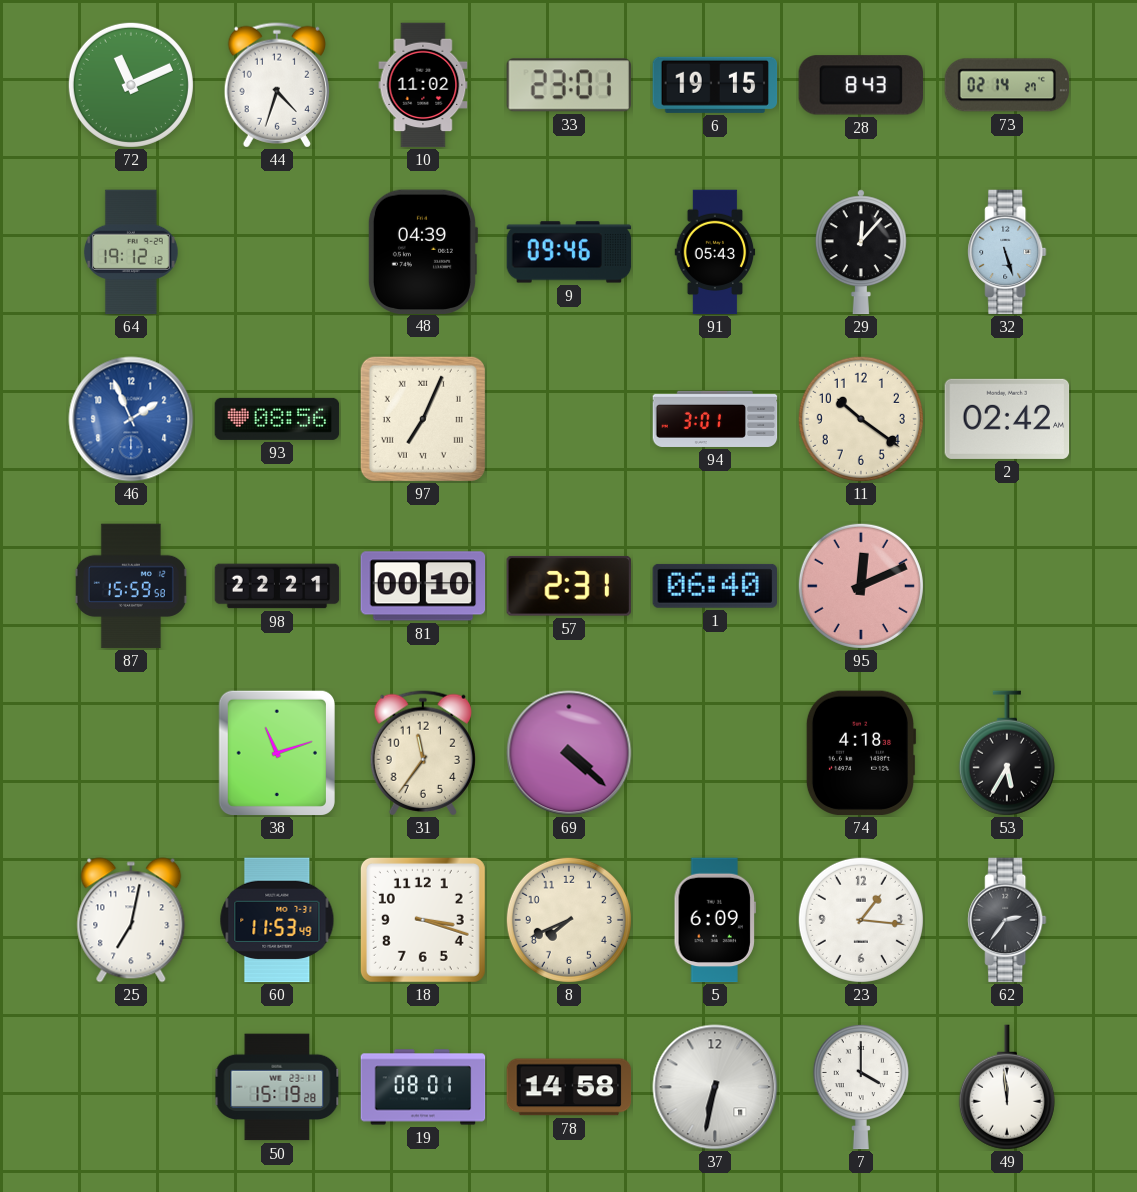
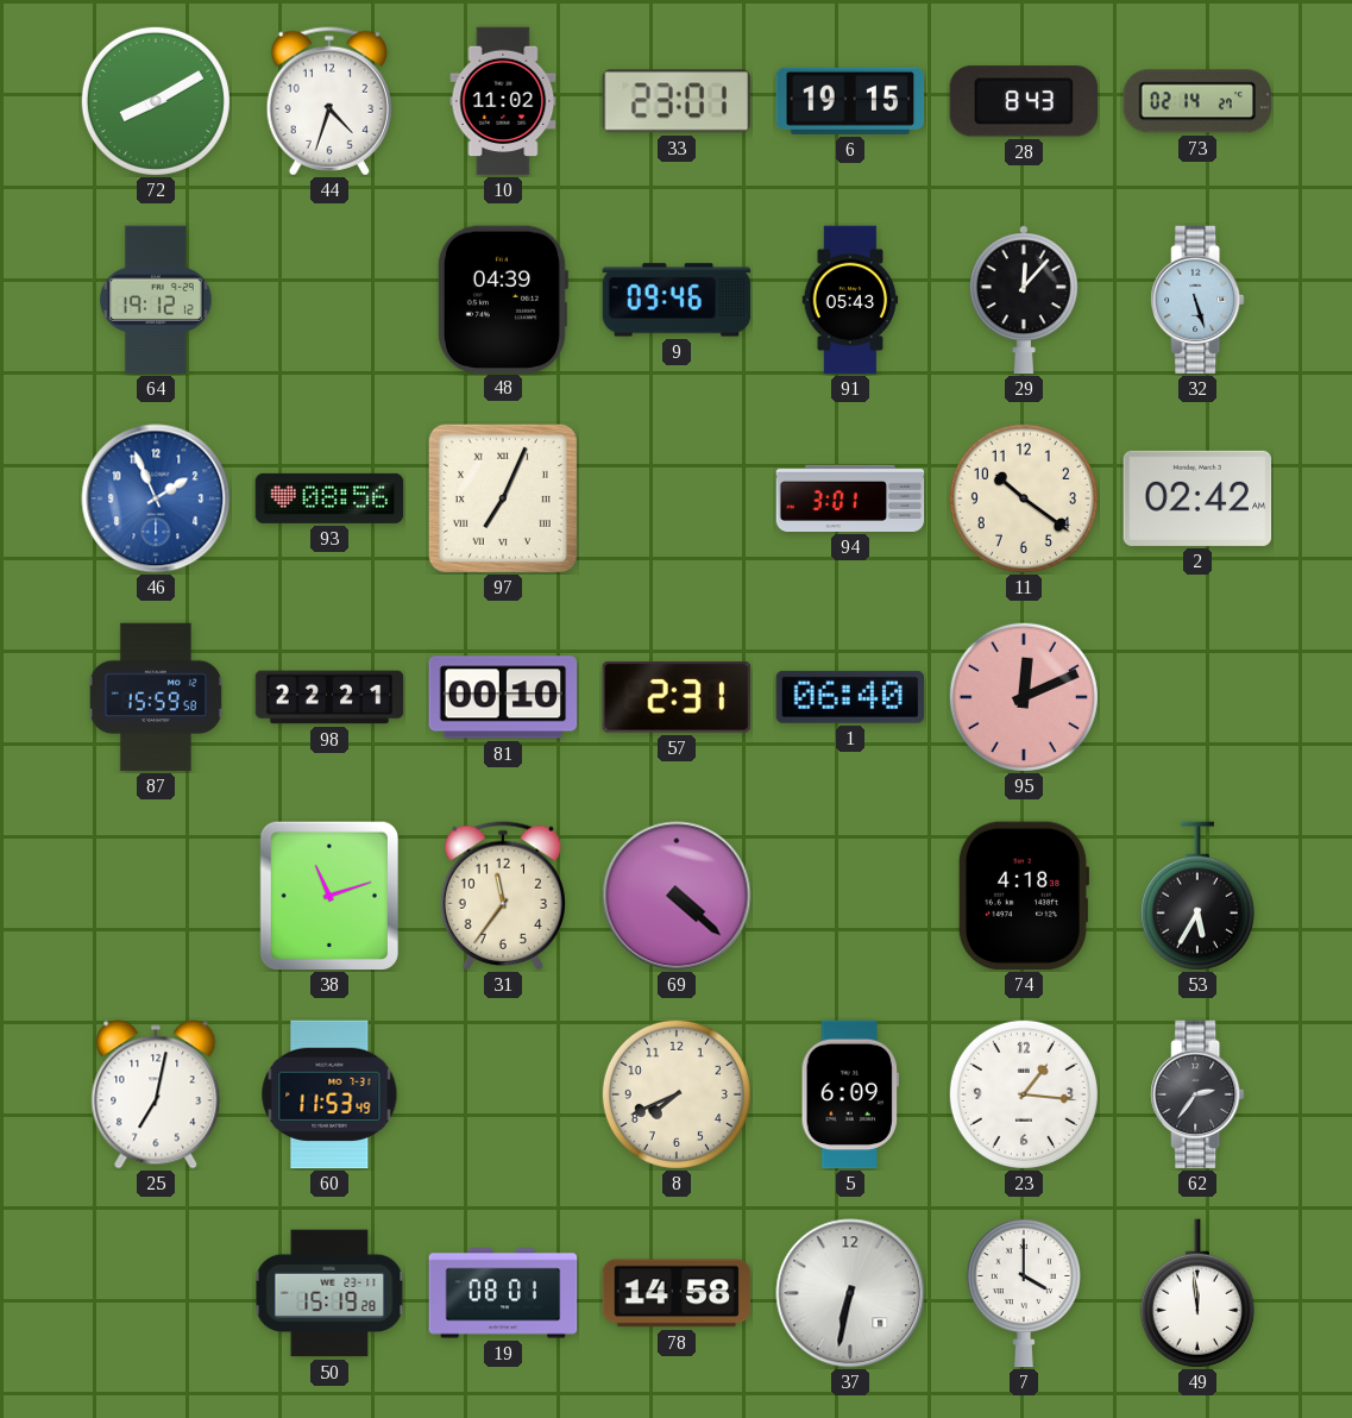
72: 11:11 -> 8:10 (156, 101)
18: 3:18 -> none (423, 920)
